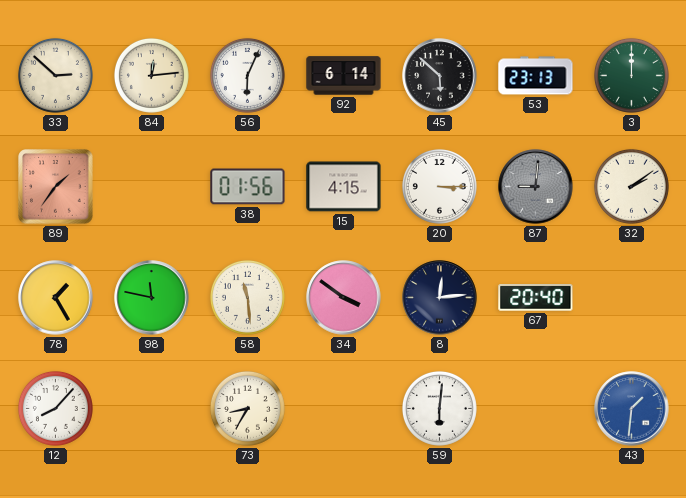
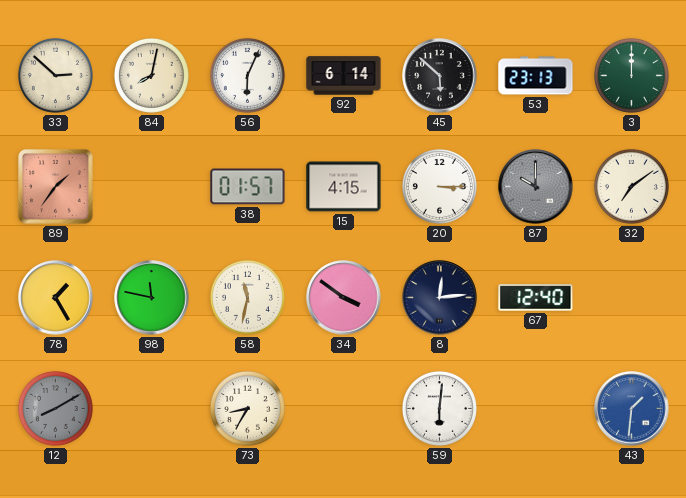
84: 12:14 -> 8:02 (151, 75)
38: 01:56 -> 01:57 (248, 187)
87: 9:01 -> 10:00 (536, 187)
32: 2:09 -> 7:09 (631, 186)
58: 11:29 -> 11:32 (247, 297)
67: 20:40 -> 12:40 (536, 298)
12: 8:07 -> 8:10 (55, 408)
12 dial: white -> grey (55, 408)
